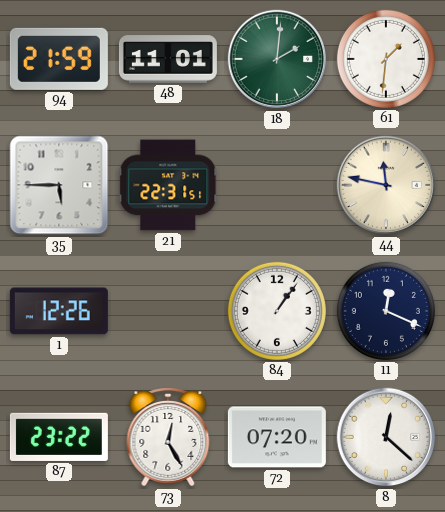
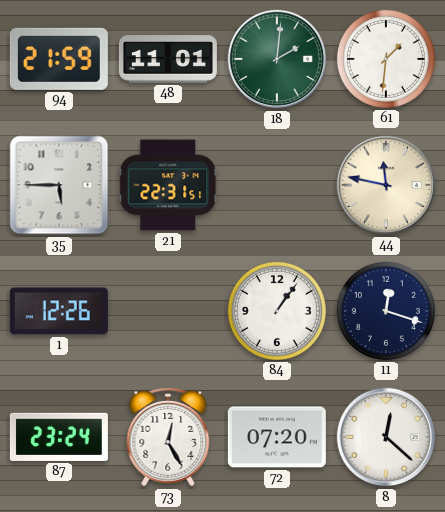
11: 12:19 -> 12:18 (386, 311)
87: 23:22 -> 23:24 (59, 437)
